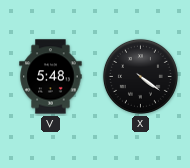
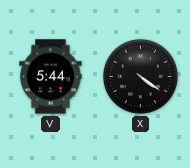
V: 5:48 -> 5:44 (51, 77)
